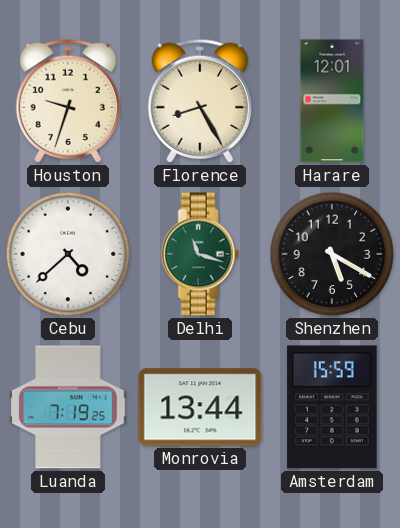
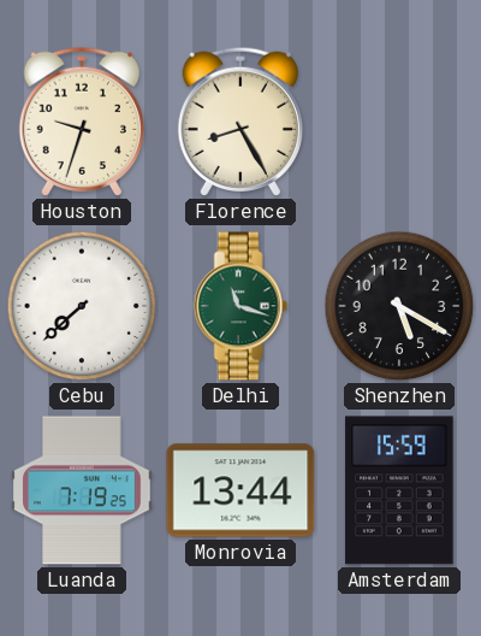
Harare: 12:01 -> none (332, 101)
Cebu: 4:38 -> 7:38 (82, 306)
